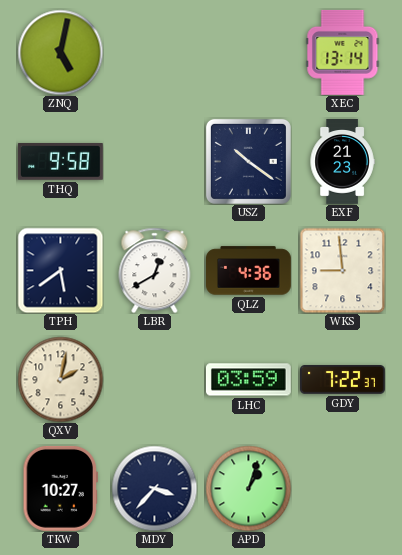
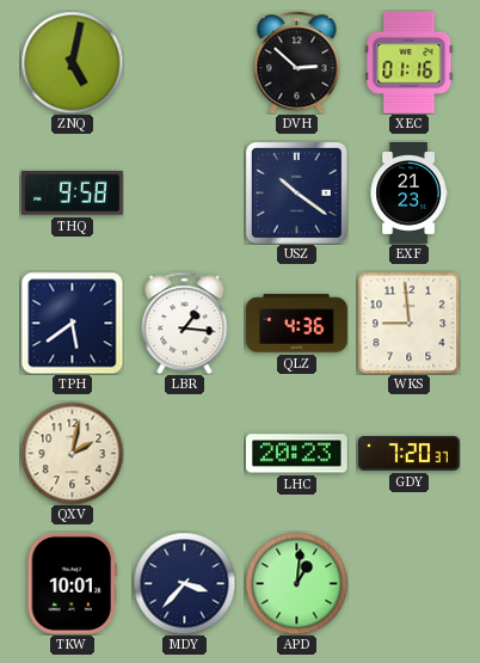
DVH: none -> 2:52 (297, 62)
XEC: 13:14 -> 01:16 (410, 62)
LBR: 12:40 -> 1:16 (185, 323)
LHC: 03:59 -> 20:23 (296, 454)
GDY: 7:22 -> 7:20 (410, 454)
TKW: 10:27 -> 10:01 (72, 583)
APD: 1:03 -> 1:01 (296, 583)
